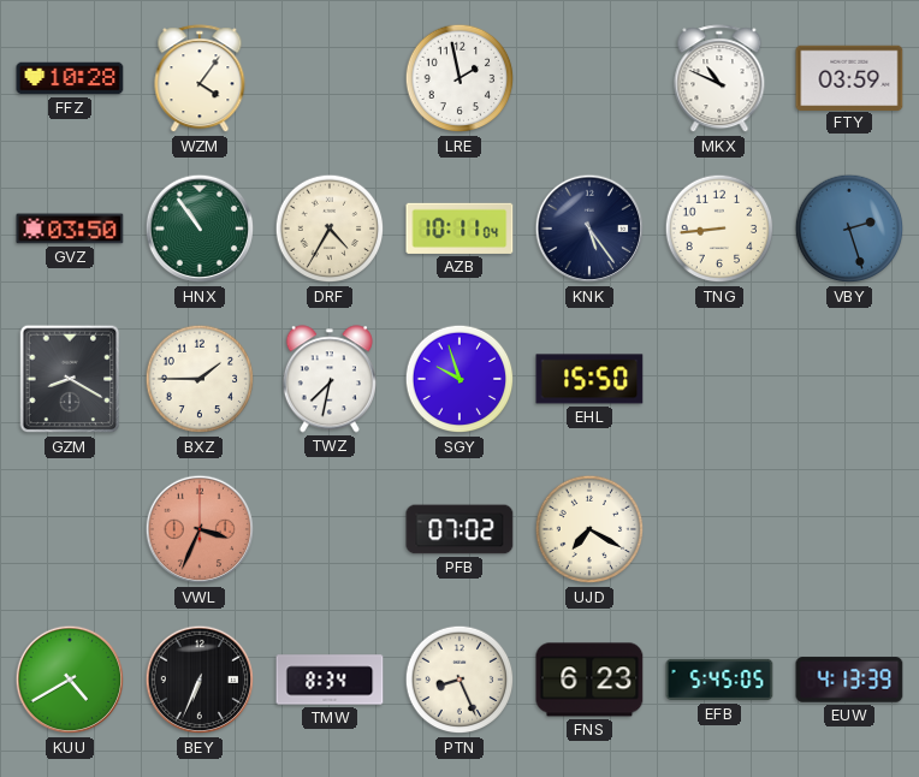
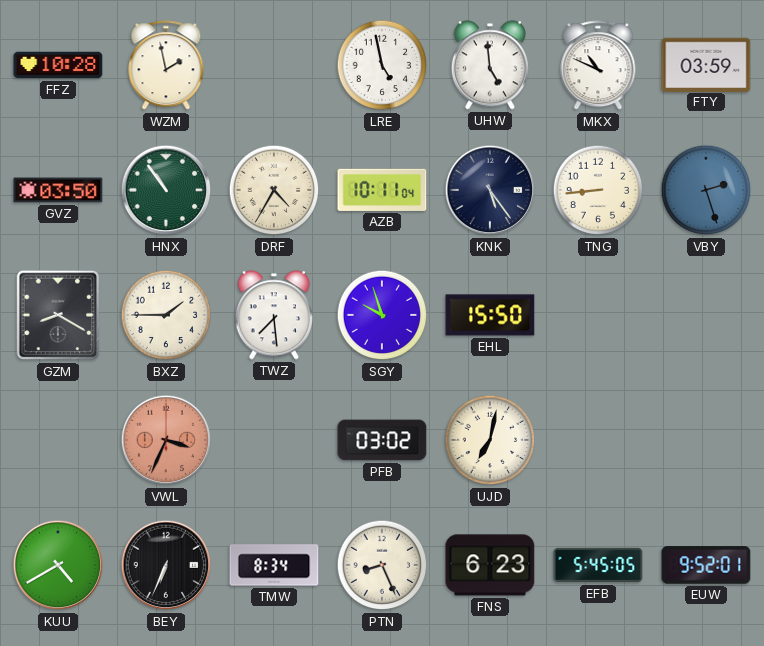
WZM: 4:06 -> 1:58 (166, 66)
LRE: 1:58 -> 4:58 (382, 65)
UHW: none -> 4:59 (490, 65)
TWZ: 7:32 -> 7:29 (274, 315)
PFB: 07:02 -> 03:02 (382, 440)
UJD: 7:20 -> 7:02 (490, 440)
EUW: 4:13 -> 9:52 (706, 565)
